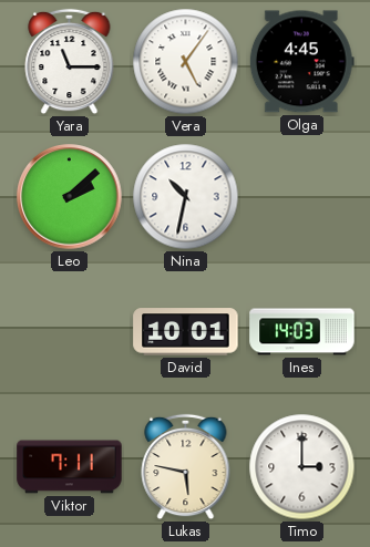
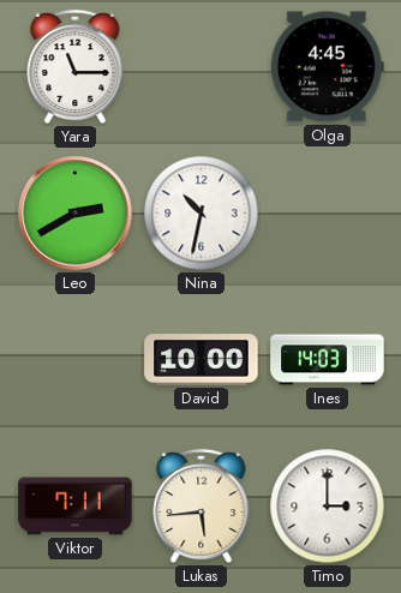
Vera: 5:06 -> none (186, 62)
Leo: 2:08 -> 2:40 (76, 214)
David: 10:01 -> 10:00 (202, 360)
Lukas: 5:47 -> 5:44 (202, 507)
